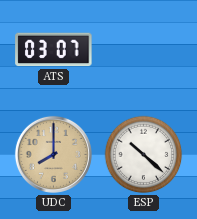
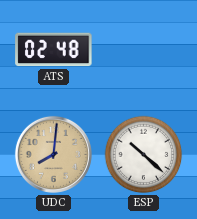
ATS: 03:07 -> 02:48 (54, 50)
UDC: 8:00 -> 8:01 (53, 154)
